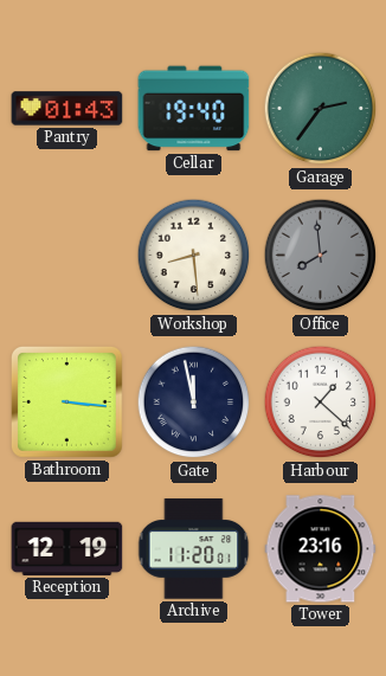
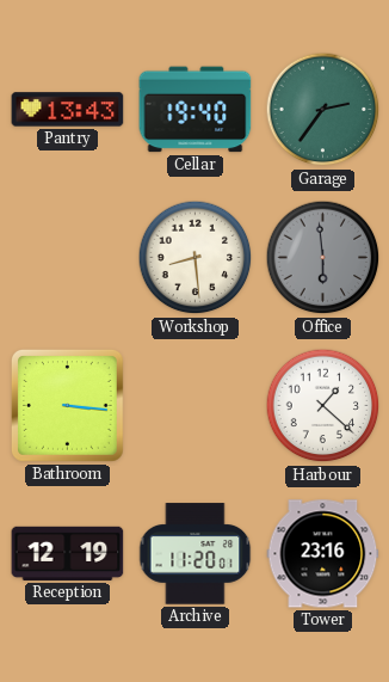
Pantry: 01:43 -> 13:43 (68, 110)
Office: 7:59 -> 5:59 (323, 258)
Gate: 11:58 -> none (194, 403)
